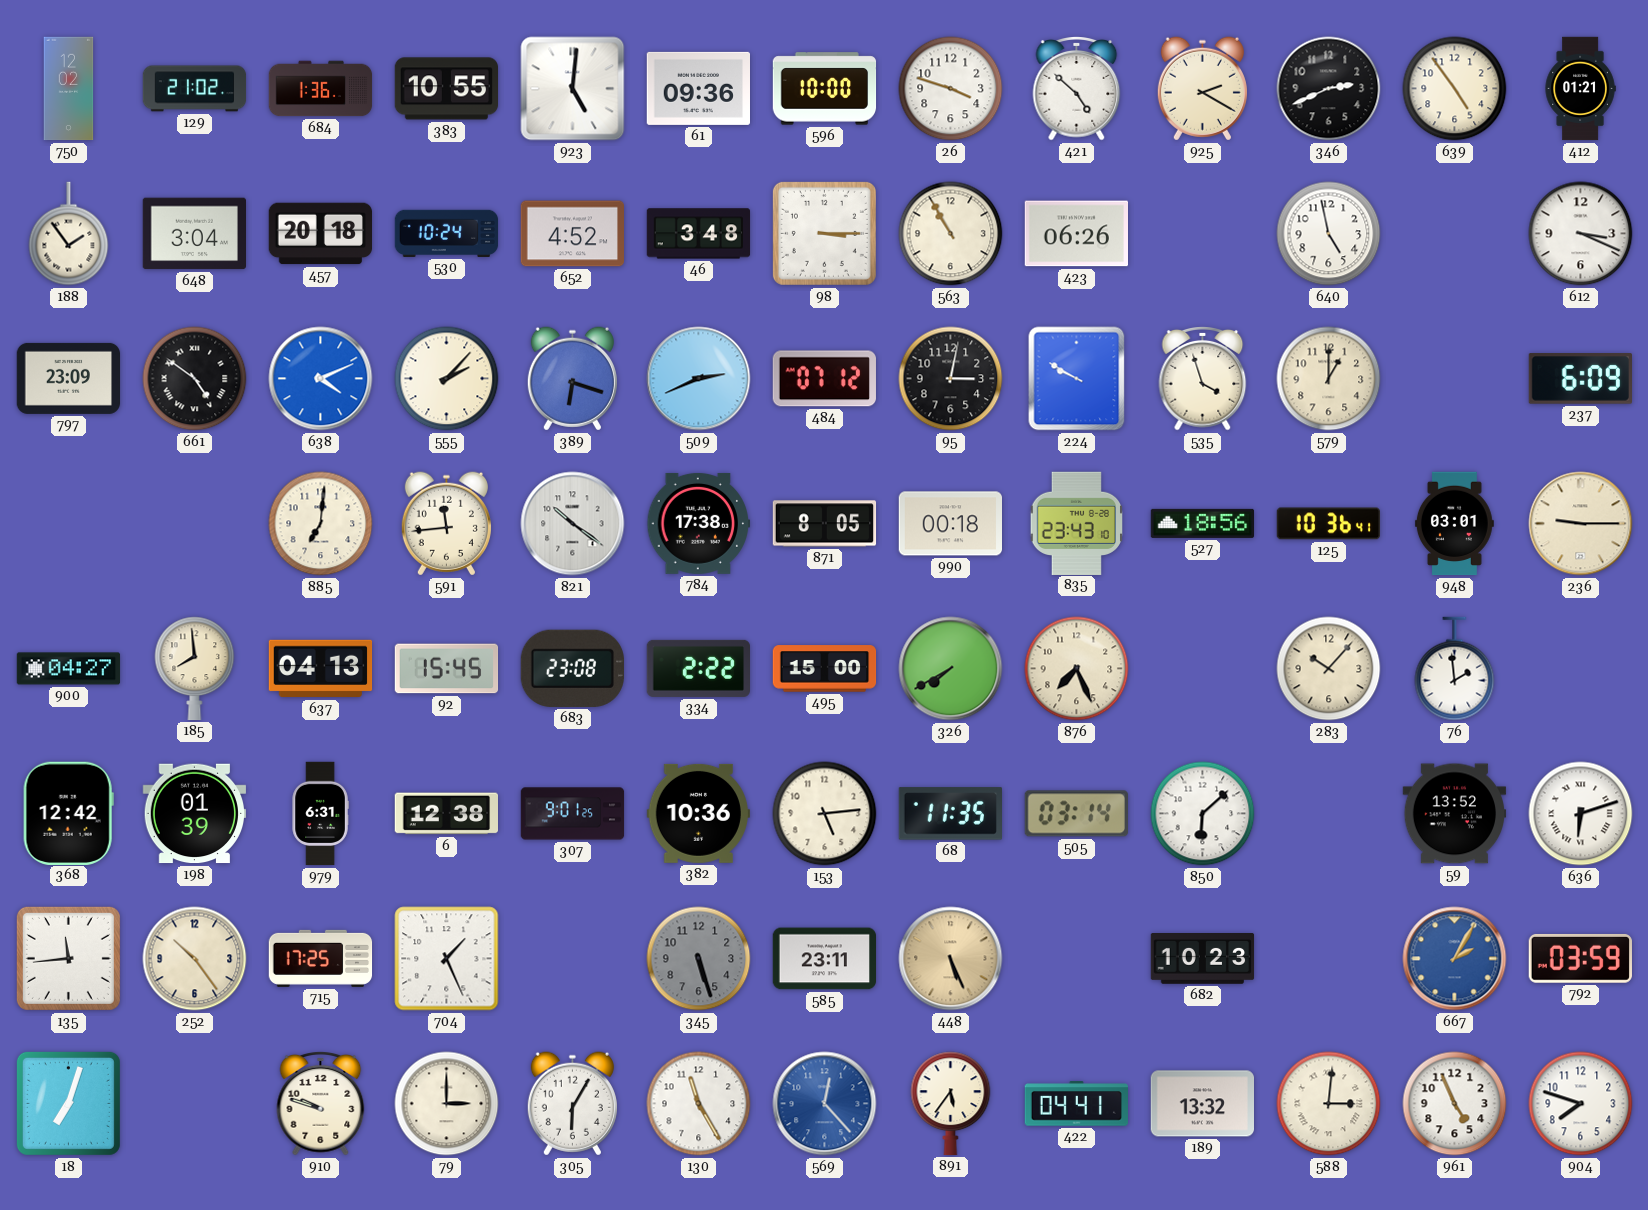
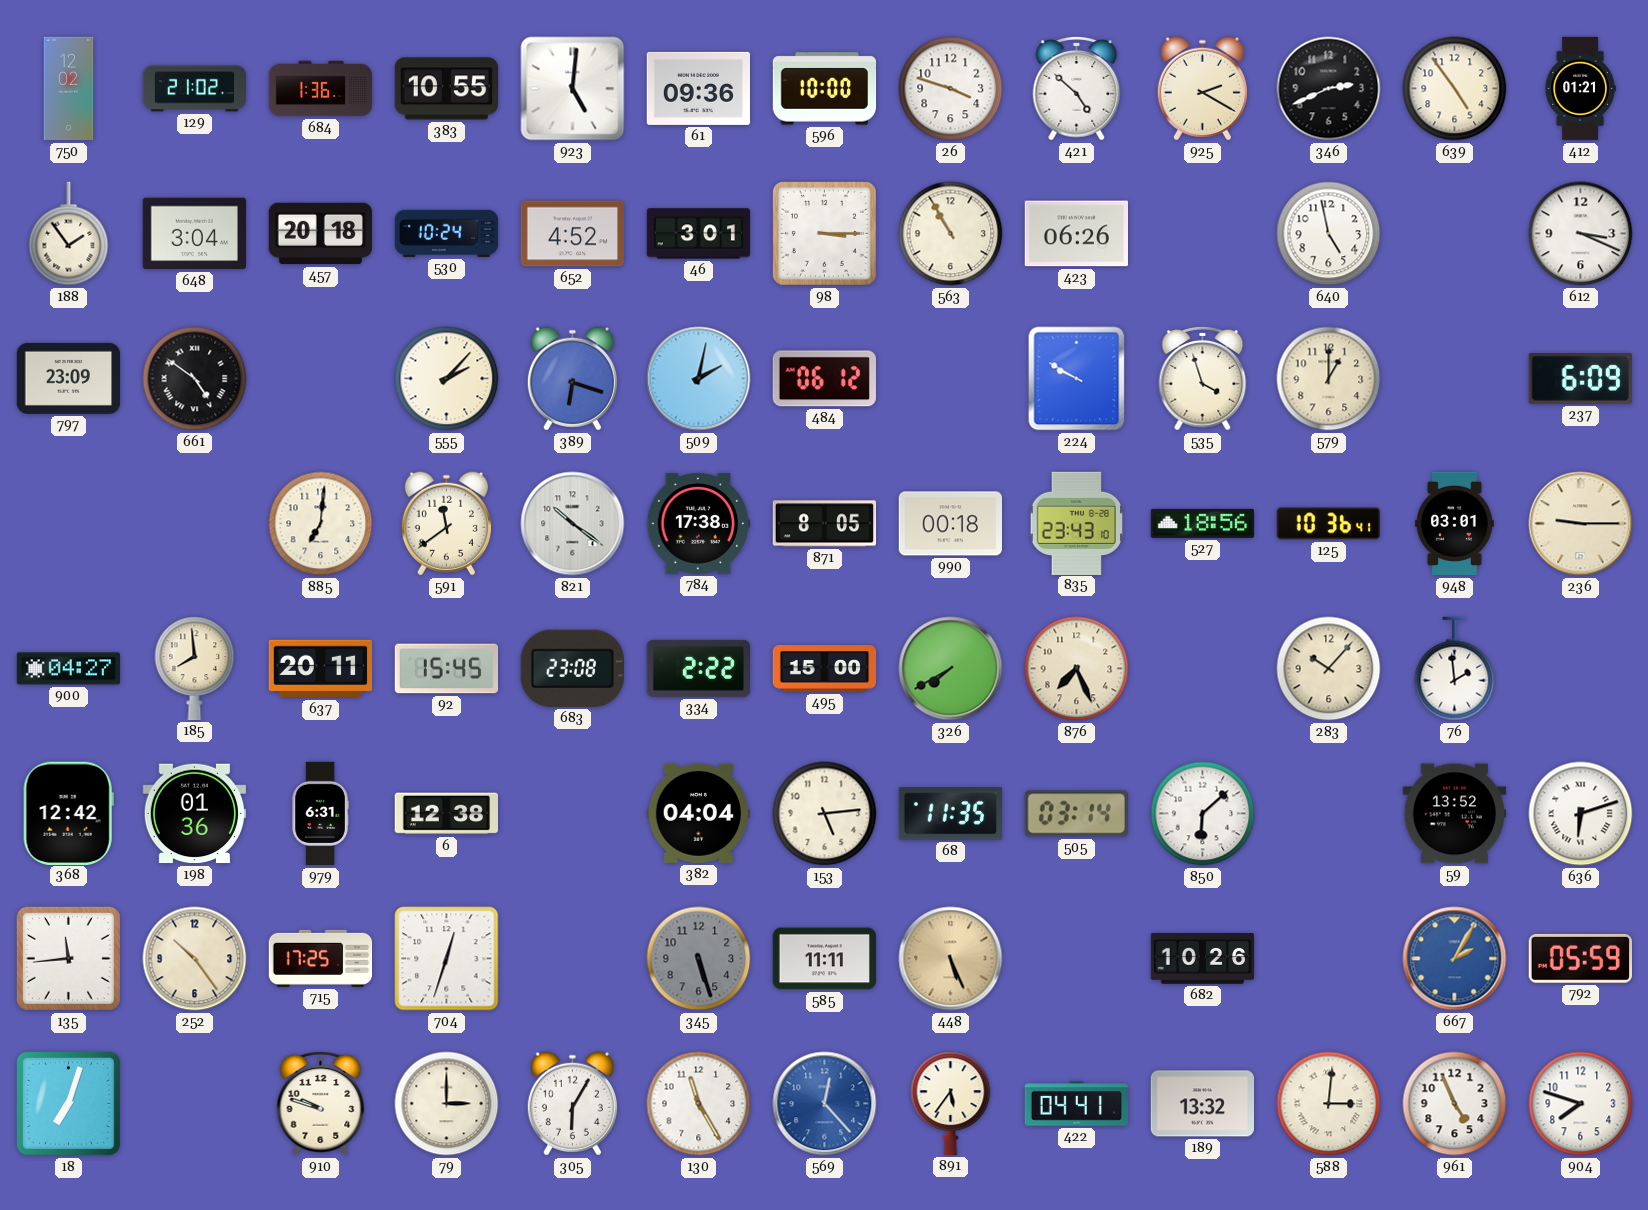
46: 3:48 -> 3:01 (699, 234)
638: 4:11 -> none (321, 379)
509: 2:41 -> 2:02 (699, 379)
484: 07:12 -> 06:12 (824, 379)
95: 3:02 -> none (951, 379)
591: 11:44 -> 11:39 (446, 524)
637: 04:13 -> 20:11 (321, 669)
198: 01:39 -> 01:36 (194, 814)
307: 9:01 -> none (573, 814)
382: 10:36 -> 04:04 (698, 813)
704: 1:26 -> 12:33 (447, 959)
585: 23:11 -> 11:11 (825, 959)
682: 10:23 -> 10:26 (1203, 959)
792: 03:59 -> 05:59 (1580, 958)
